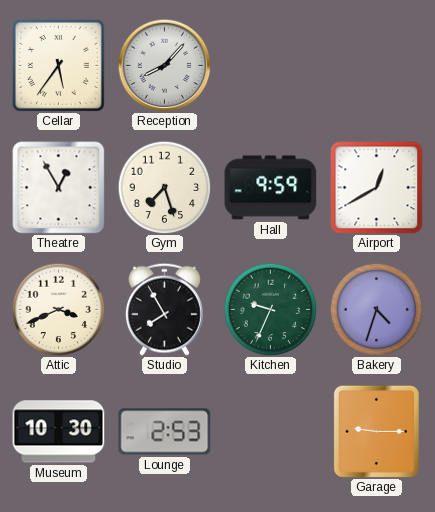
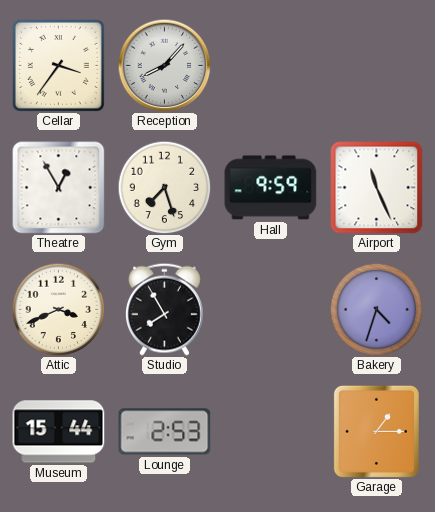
Cellar: 5:36 -> 3:36 (58, 65)
Airport: 12:40 -> 11:26 (377, 188)
Kitchen: 9:34 -> none (270, 309)
Museum: 10:30 -> 15:44 (59, 432)
Garage: 9:15 -> 1:15 (376, 431)
